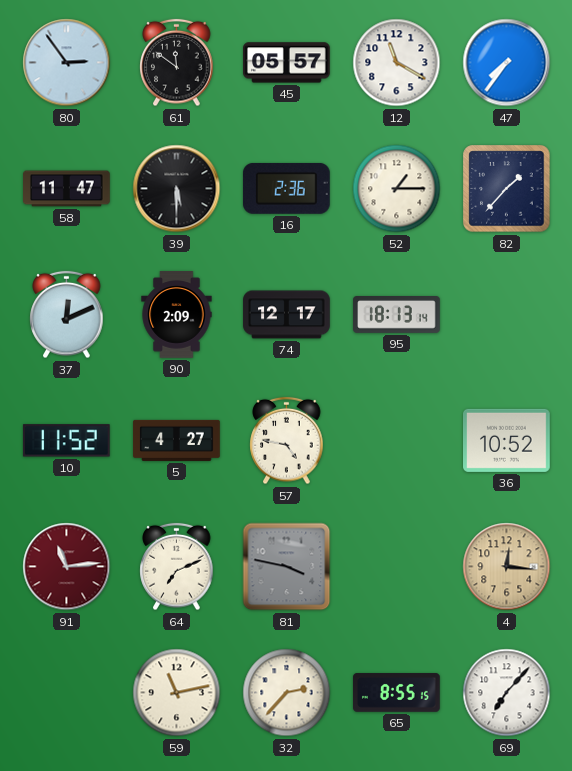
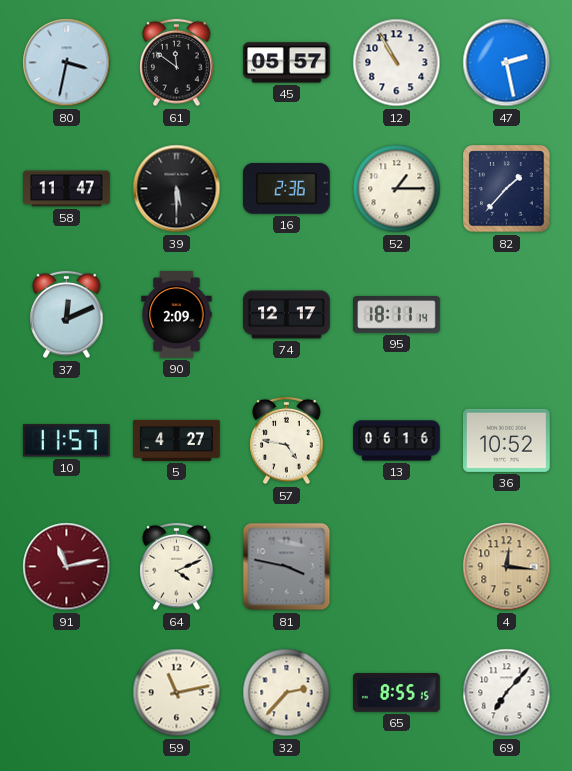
80: 2:54 -> 3:32 (67, 63)
12: 11:20 -> 10:55 (397, 63)
47: 7:36 -> 2:28 (507, 63)
95: 18:13 -> 18:11 (397, 315)
10: 11:52 -> 11:57 (66, 441)
13: none -> 06:16 (397, 441)
91: 11:14 -> 11:13 (67, 567)
64: 7:11 -> 4:11 (177, 567)
